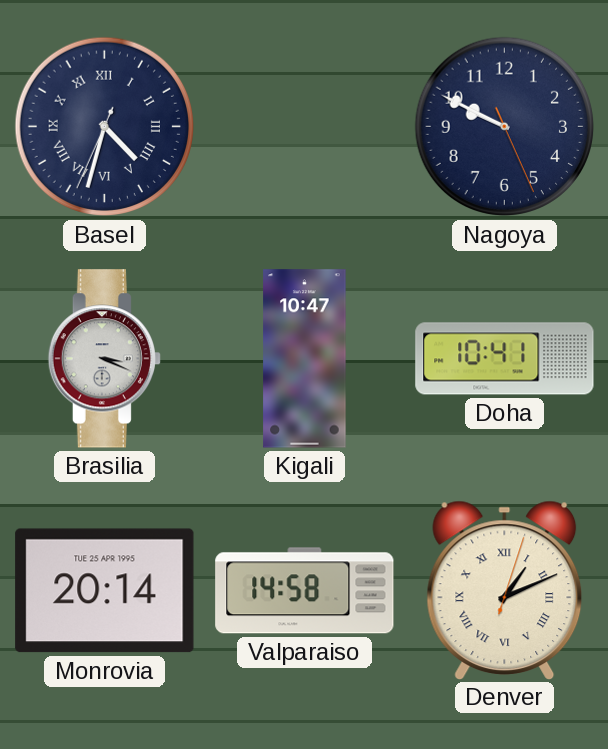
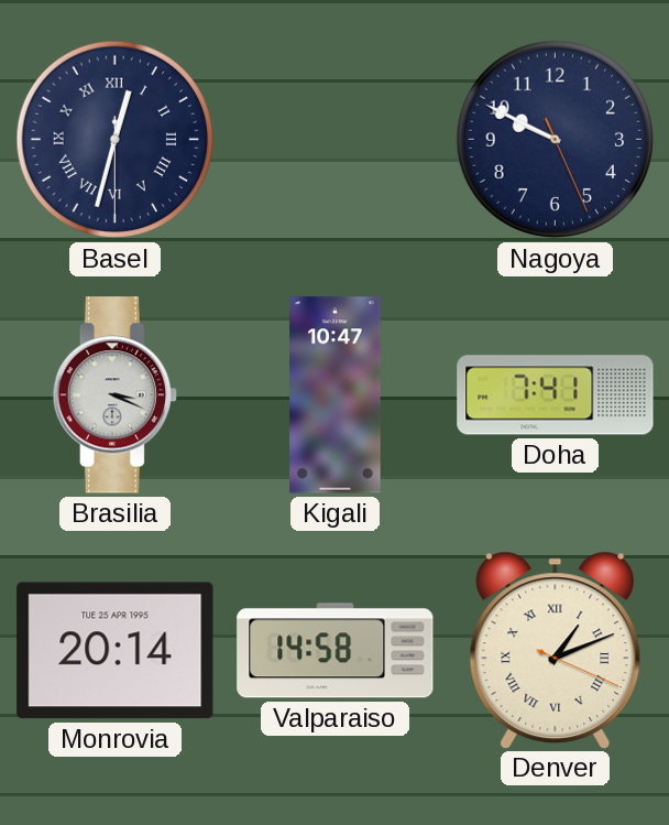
Basel: 4:32 -> 12:32 (116, 140)
Doha: 10:41 -> 7:41 (556, 395)
Denver: 1:11:03 -> 1:11:19 (556, 650)
